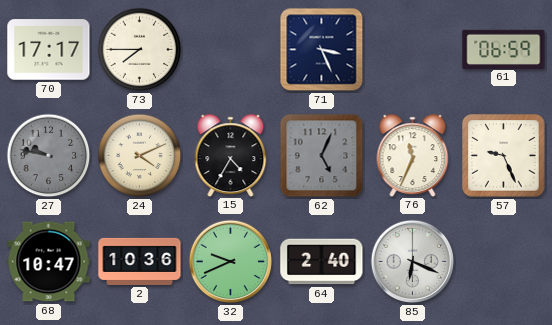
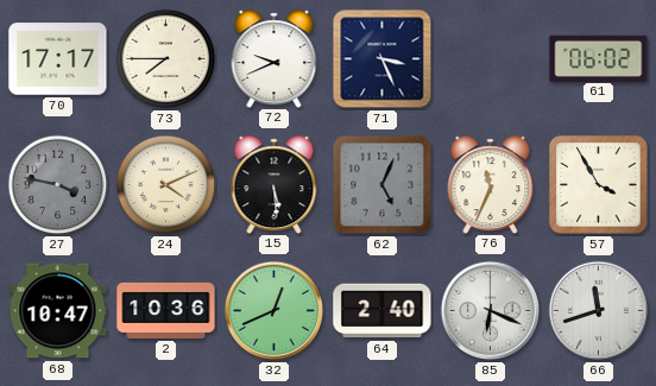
72: none -> 9:41 (275, 58)
61: 06:59 -> 06:02 (599, 58)
27: 9:47 -> 3:47 (58, 185)
15: 4:35 -> 5:29 (275, 184)
57: 9:26 -> 3:55 (599, 185)
32: 9:41 -> 12:41 (275, 311)
66: none -> 11:42 (599, 311)
